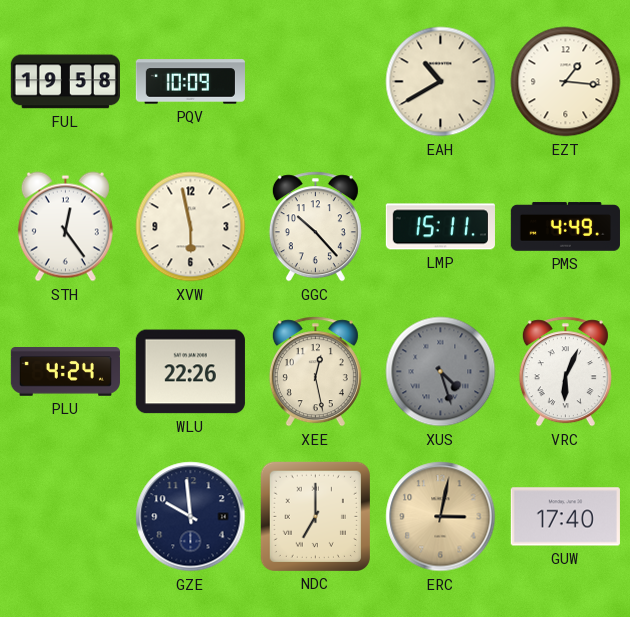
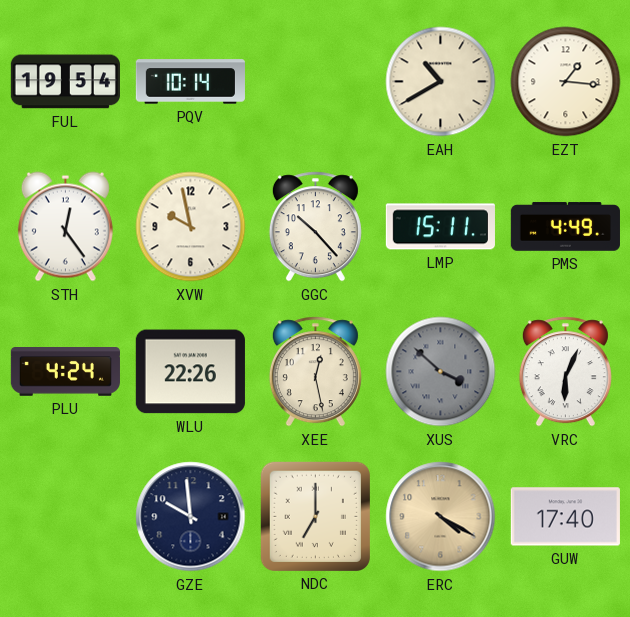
FUL: 19:58 -> 19:54 (65, 82)
PQV: 10:09 -> 10:14 (190, 82)
XVW: 5:58 -> 9:58 (191, 227)
XUS: 4:27 -> 3:52 (441, 372)
ERC: 3:02 -> 4:20 (441, 517)
